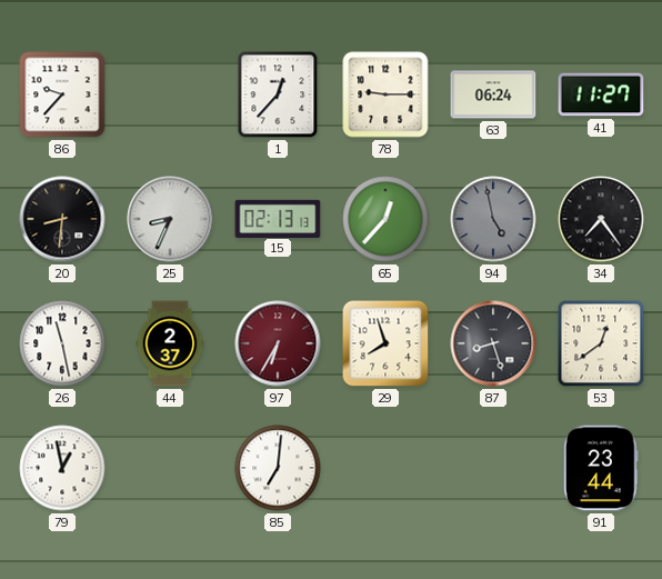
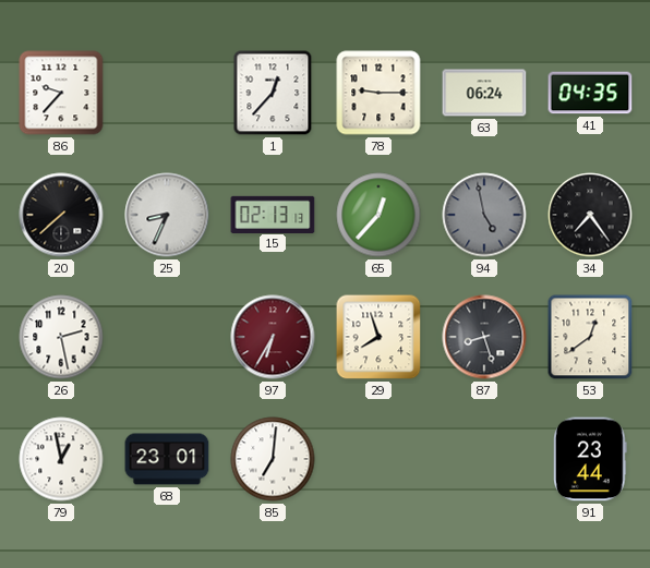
41: 11:27 -> 04:35 (590, 93)
20: 8:31 -> 7:38 (61, 215)
26: 11:28 -> 2:28 (61, 337)
44: 2:37 -> none (170, 343)
68: none -> 23:01 (167, 459)
